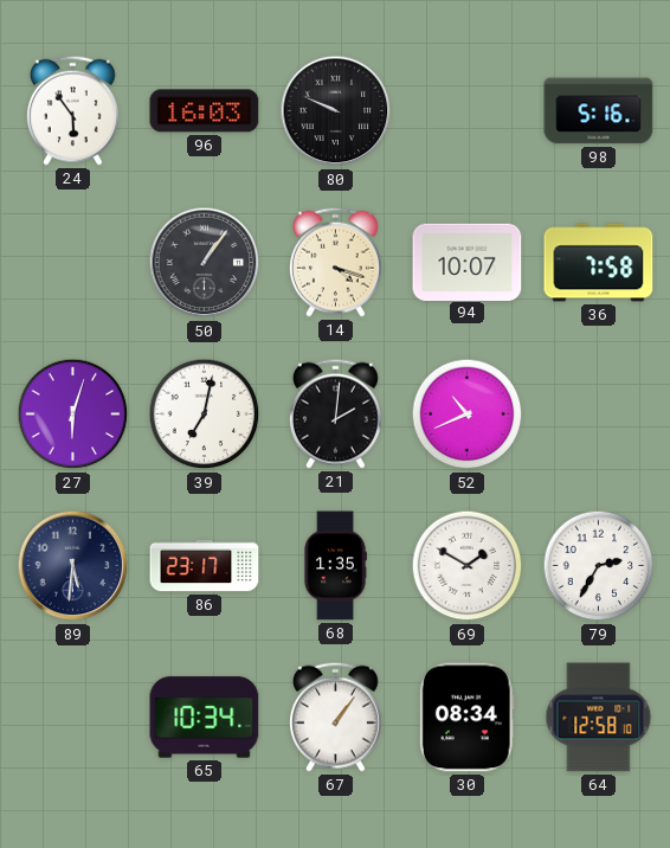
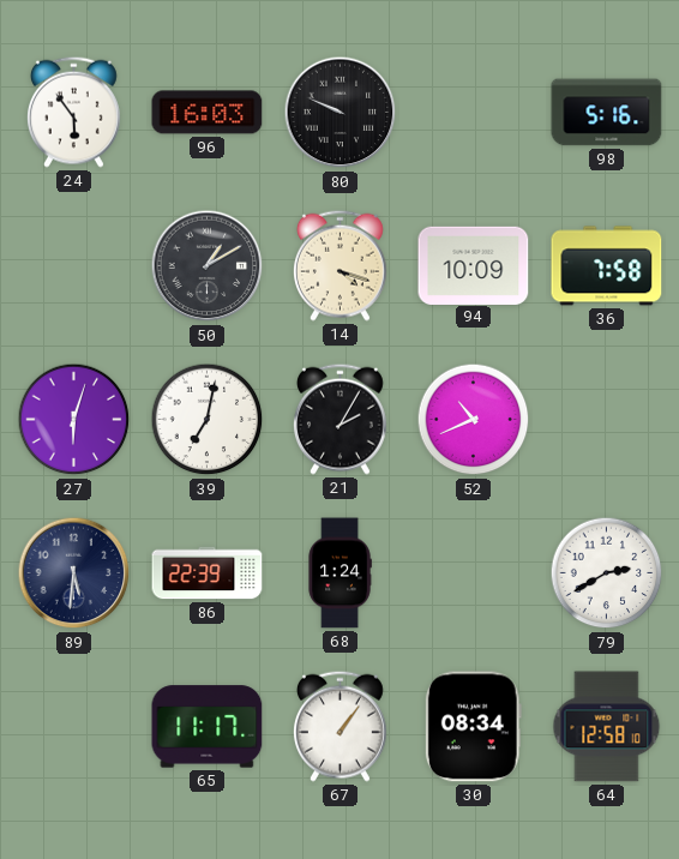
50: 1:06 -> 1:10 (208, 266)
94: 10:07 -> 10:09 (474, 265)
21: 2:01 -> 2:05 (339, 419)
86: 23:17 -> 22:39 (208, 573)
68: 1:35 -> 1:24 (339, 573)
69: 1:50 -> none (468, 566)
79: 2:35 -> 2:40 (607, 573)
65: 10:34 -> 11:17 (208, 727)
